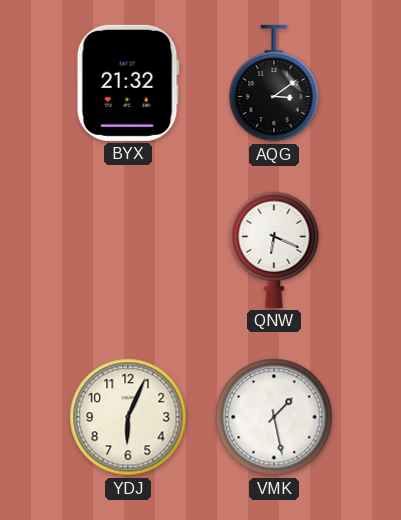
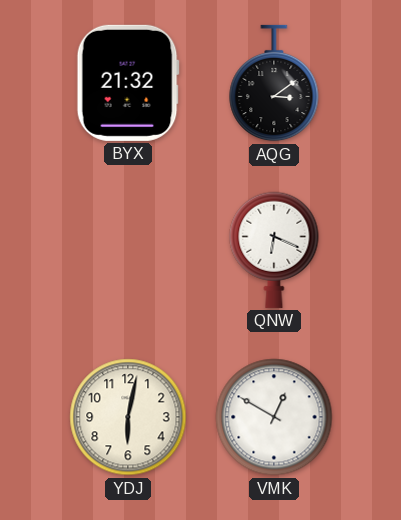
YDJ: 6:04 -> 6:02 (128, 417)
VMK: 1:28 -> 12:50 (274, 417)
